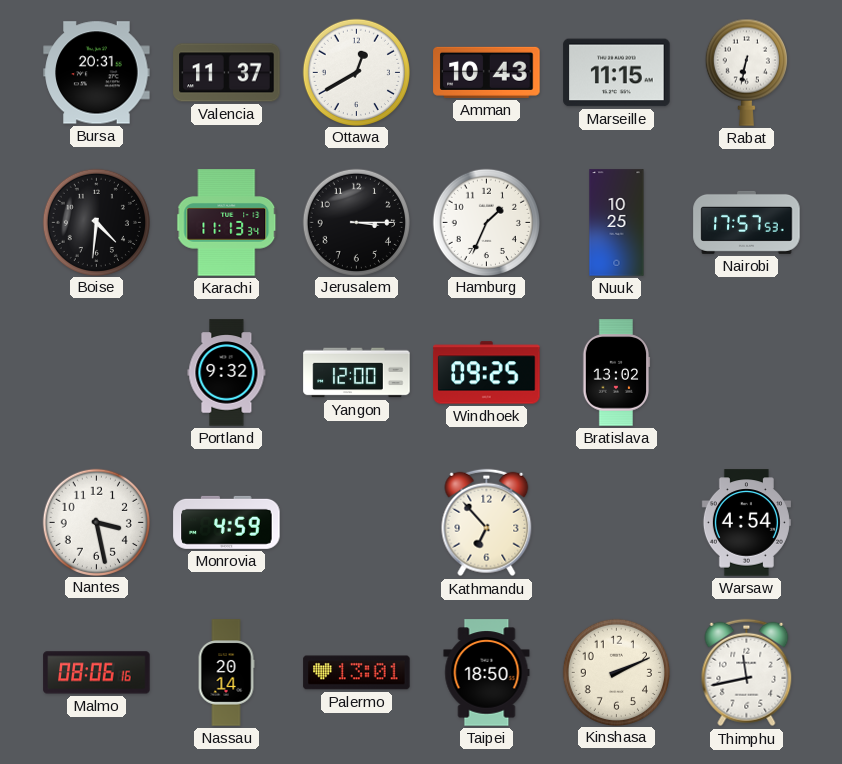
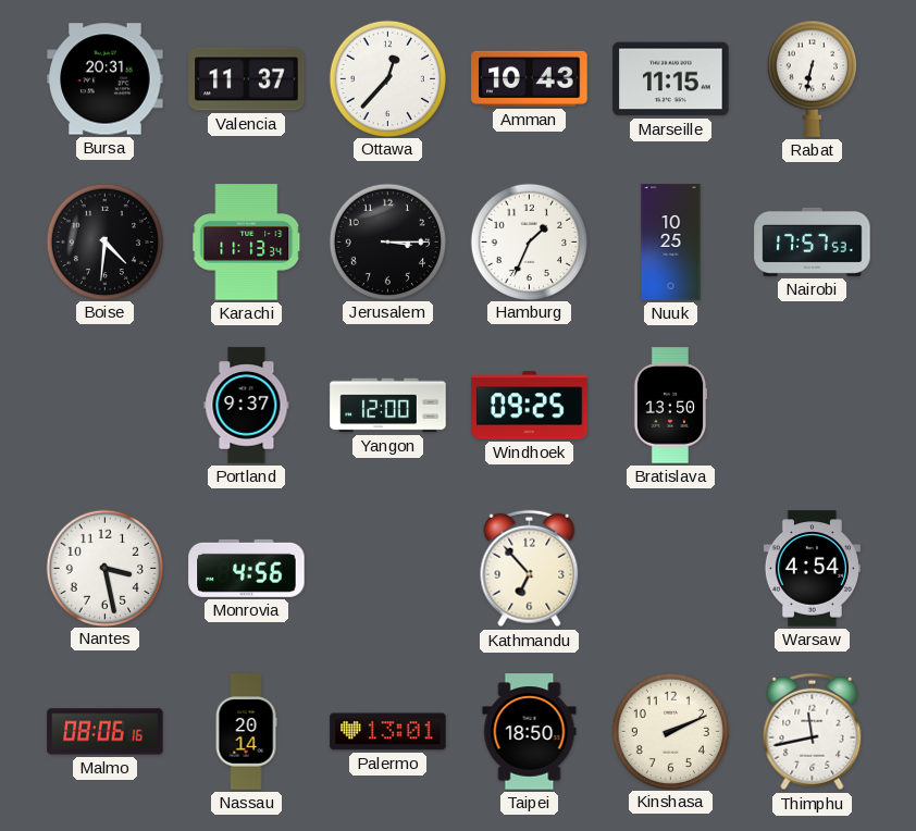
Ottawa: 12:40 -> 12:37 (387, 78)
Portland: 9:32 -> 9:37 (247, 406)
Bratislava: 13:02 -> 13:50 (670, 406)
Monrovia: 4:59 -> 4:56 (247, 568)
